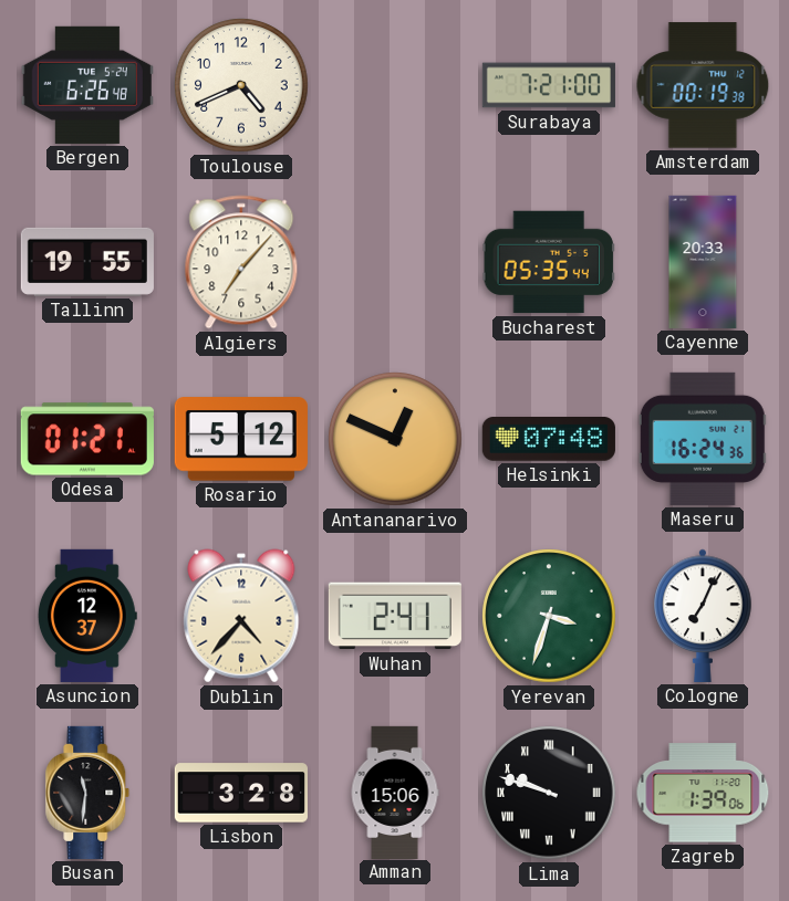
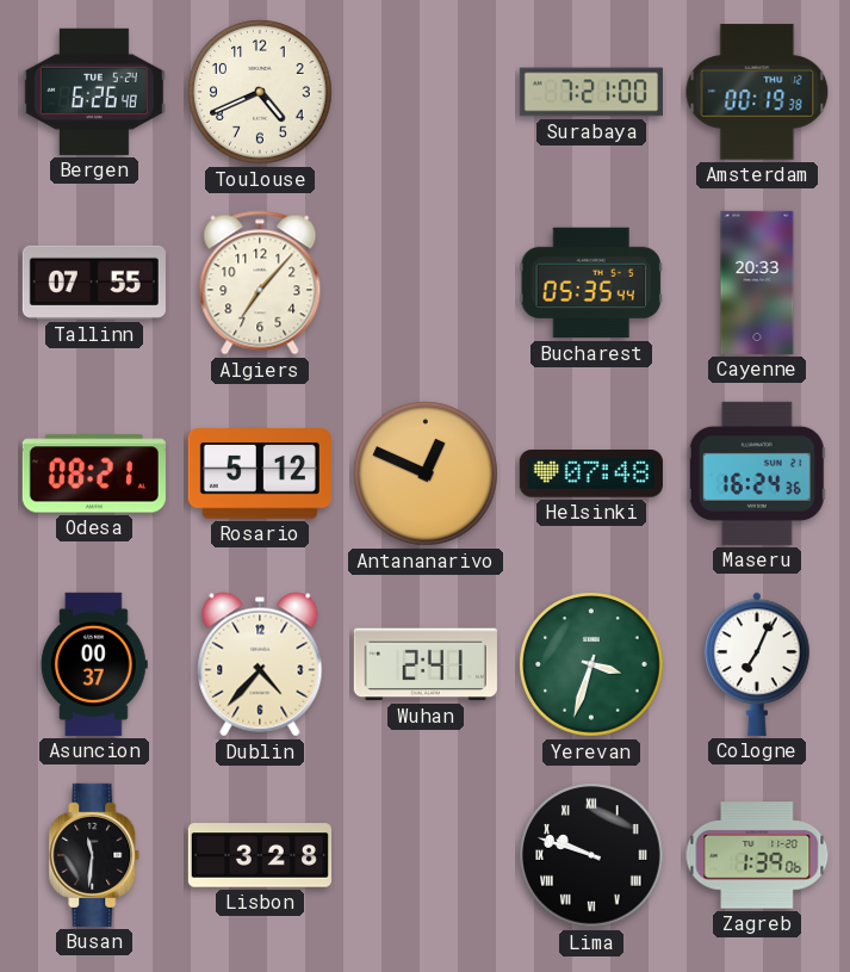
Tallinn: 19:55 -> 07:55 (94, 283)
Odesa: 01:21 -> 08:21 (94, 473)
Asuncion: 12:37 -> 00:37 (94, 664)
Amman: 15:06 -> none (395, 792)
